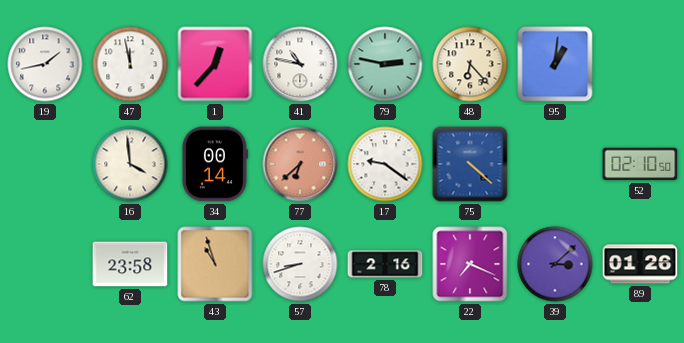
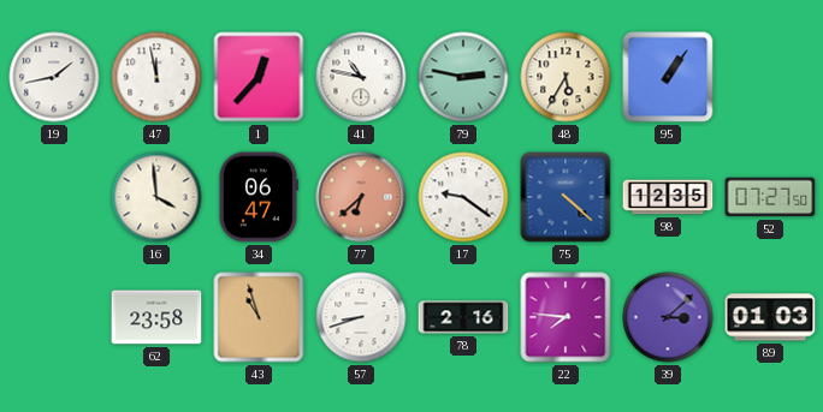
48: 6:23 -> 5:35 (566, 77)
95: 1:01 -> 1:06 (668, 77)
34: 00:14 -> 06:47 (259, 197)
98: none -> 12:35 (668, 197)
52: 02:10 -> 07:27 (770, 197)
22: 7:19 -> 7:46 (566, 317)
89: 01:26 -> 01:03 (770, 317)
